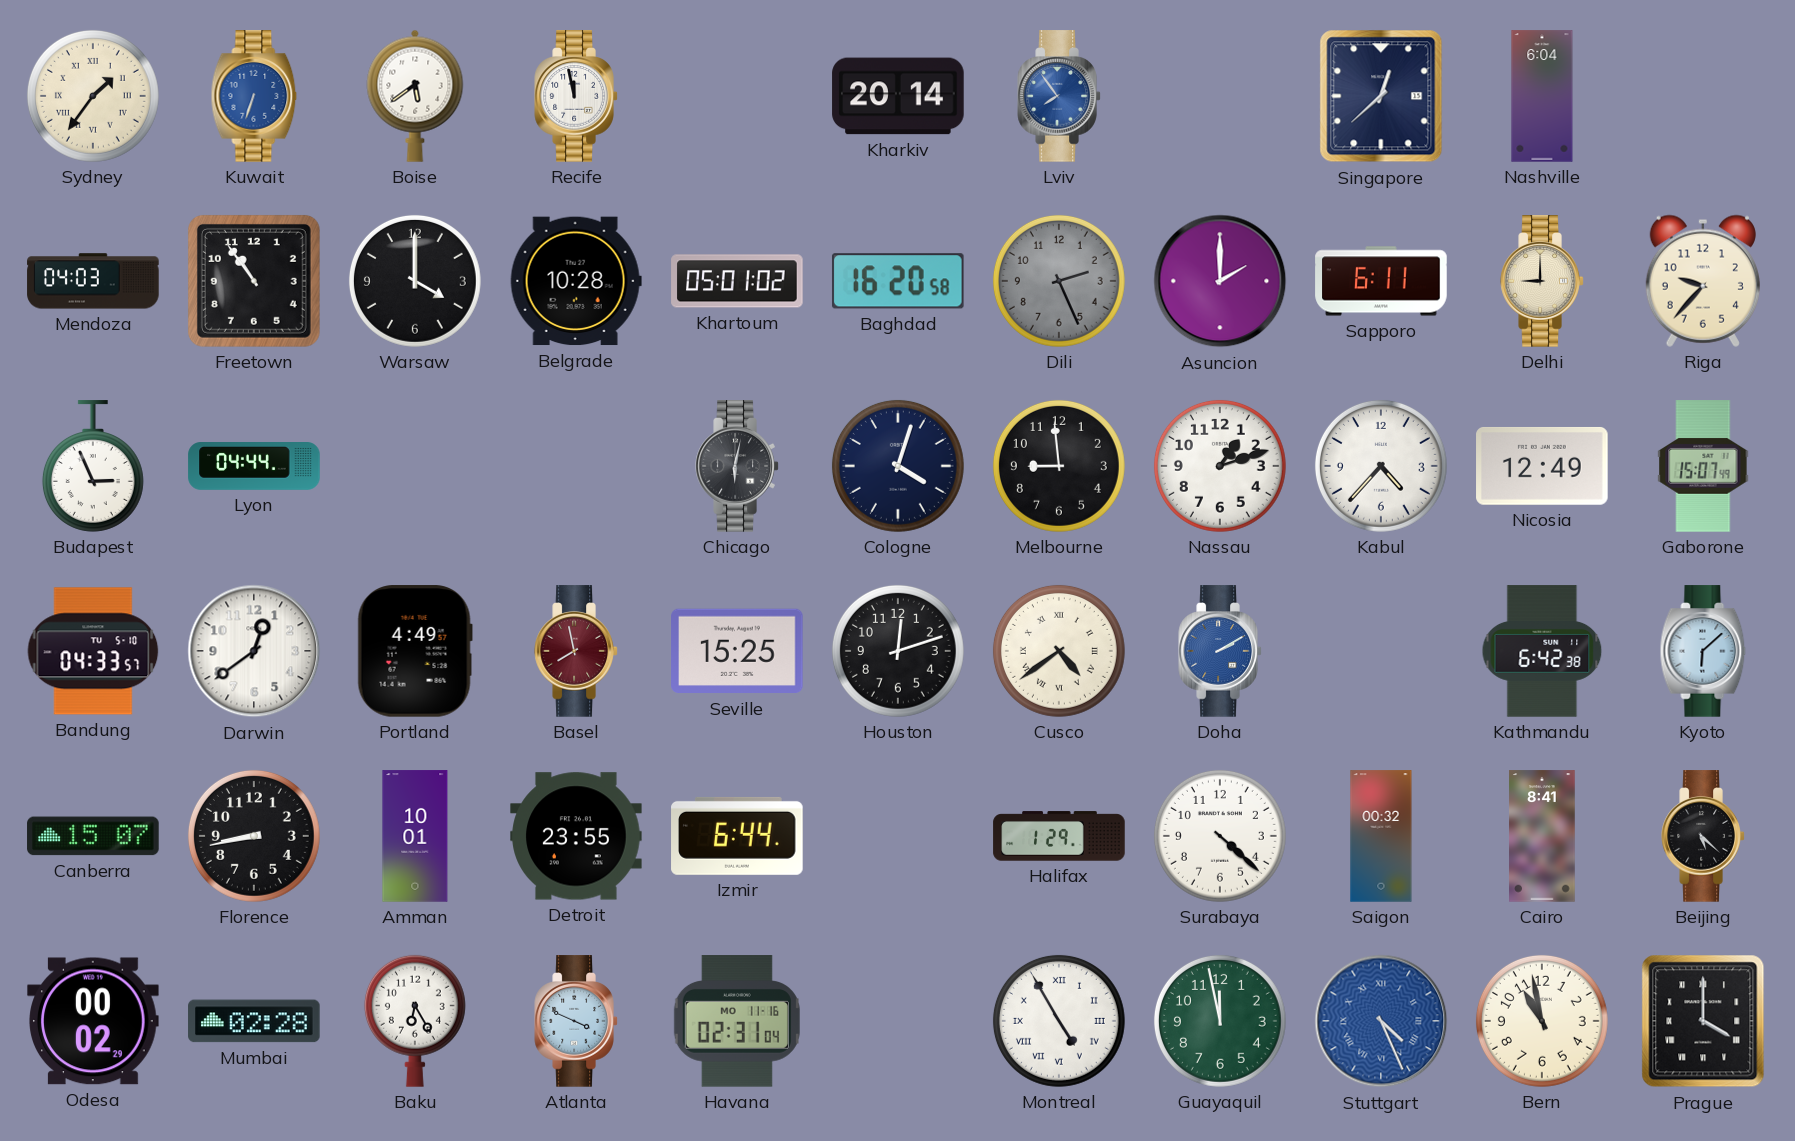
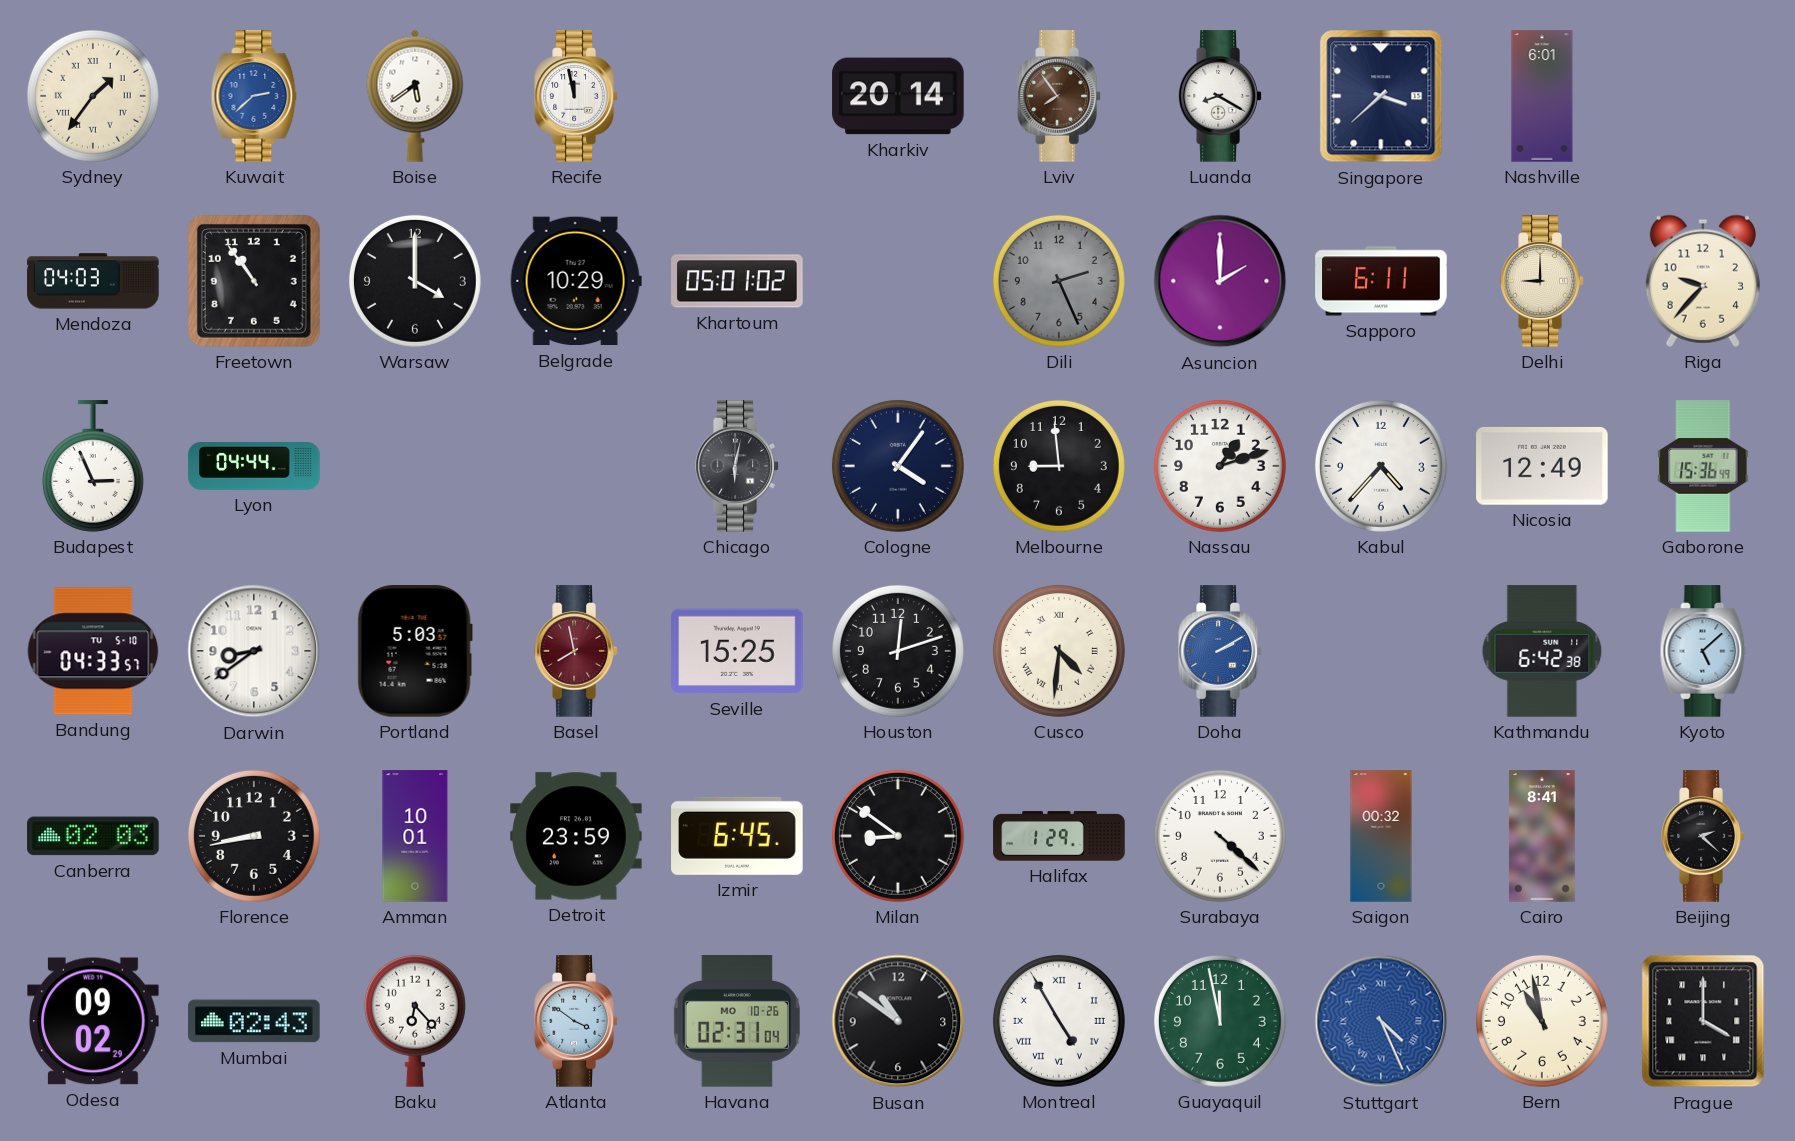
Kuwait: 6:33 -> 2:38 (254, 96)
Lviv dial: blue -> brown (1059, 96)
Luanda: none -> 8:20 (1220, 96)
Singapore: 12:38 -> 3:38 (1381, 96)
Nashville: 6:04 -> 6:01 (1542, 96)
Belgrade: 10:28 -> 10:29 (576, 281)
Baghdad: 16:20 -> none (898, 281)
Cologne: 4:03 -> 4:06 (898, 466)
Gaborone: 15:07 -> 15:36 (1703, 466)
Darwin: 12:39 -> 8:39 (254, 651)
Portland: 4:49 -> 5:03 (415, 651)
Cusco: 4:39 -> 4:31 (1059, 651)
Kyoto: 6:08 -> 5:08 (1703, 651)
Canberra: 15:07 -> 02:03 (93, 836)
Detroit: 23:55 -> 23:59 (576, 836)
Izmir: 6:44 -> 6:45 (737, 836)
Milan: none -> 8:51 (898, 836)
Beijing: 5:22 -> 2:22 (1703, 836)
Odesa: 00:02 -> 09:02 (93, 1021)
Mumbai: 02:28 -> 02:43 (254, 1021)
Baku: 6:25 -> 6:23 (415, 1021)
Atlanta: 3:49 -> 3:51 (576, 1021)
Havana date: MO 11-16 -> MO 10-26 (737, 1021)
Busan: none -> 10:51 (898, 1021)
